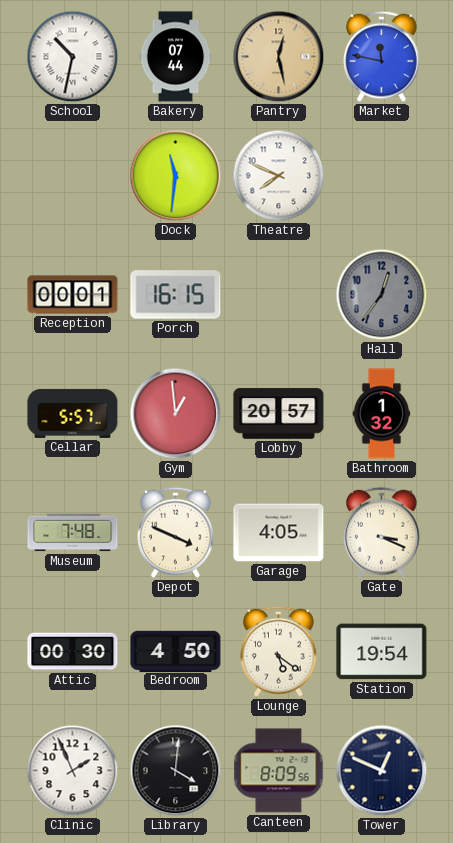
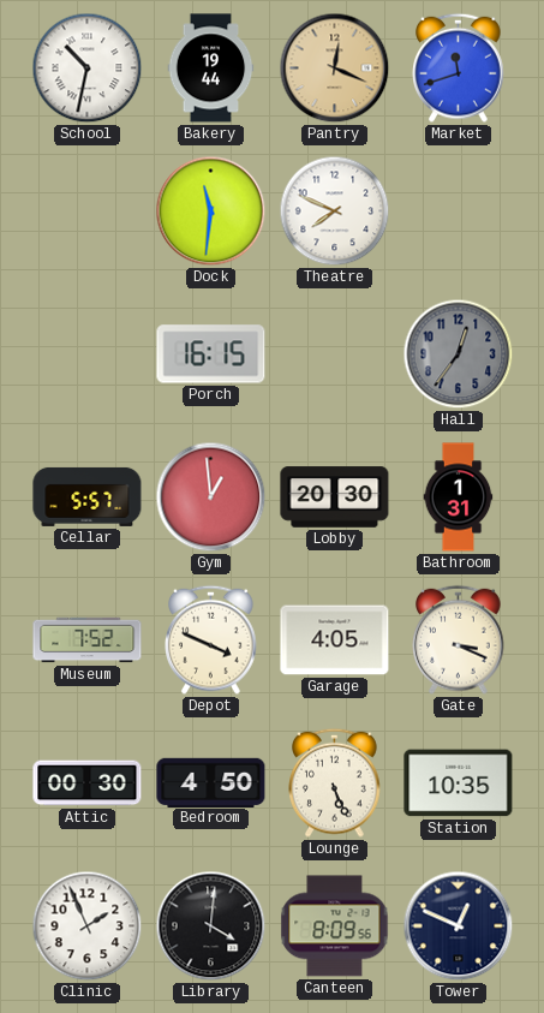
Bakery: 07:44 -> 19:44 (211, 68)
Pantry: 12:28 -> 12:19 (335, 68)
Market: 11:47 -> 11:42 (459, 67)
Reception: 00:01 -> none (73, 295)
Lobby: 20:57 -> 20:30 (335, 497)
Bathroom: 1:32 -> 1:31 (459, 497)
Museum: 7:48 -> 7:52 (88, 640)
Lounge: 5:21 -> 5:26 (335, 782)
Station: 19:54 -> 10:35 (459, 783)
